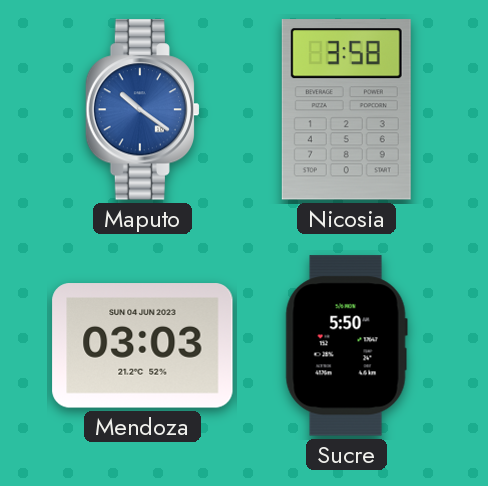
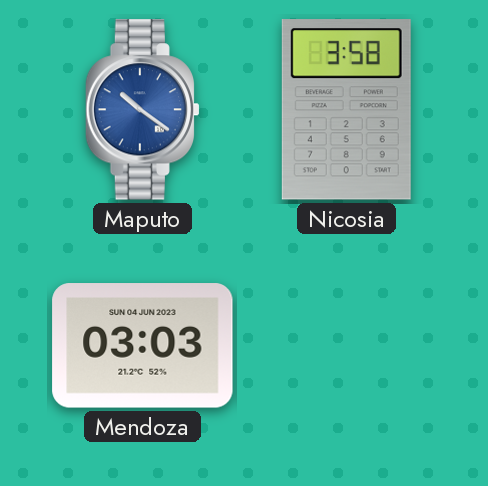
Sucre: 5:50 -> none (346, 346)
